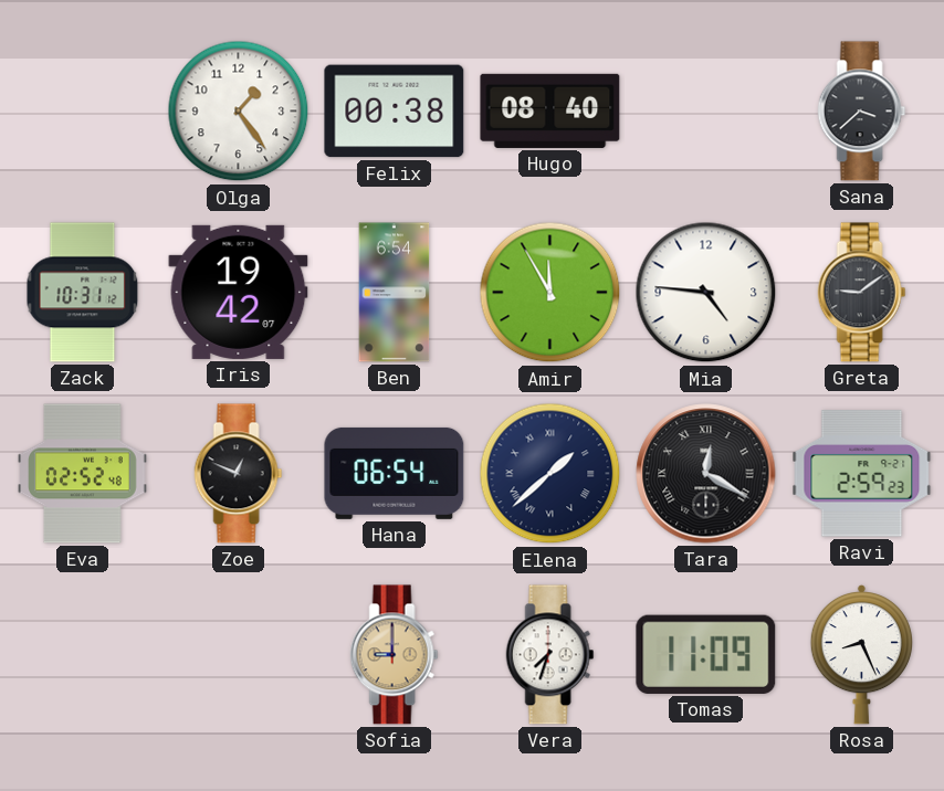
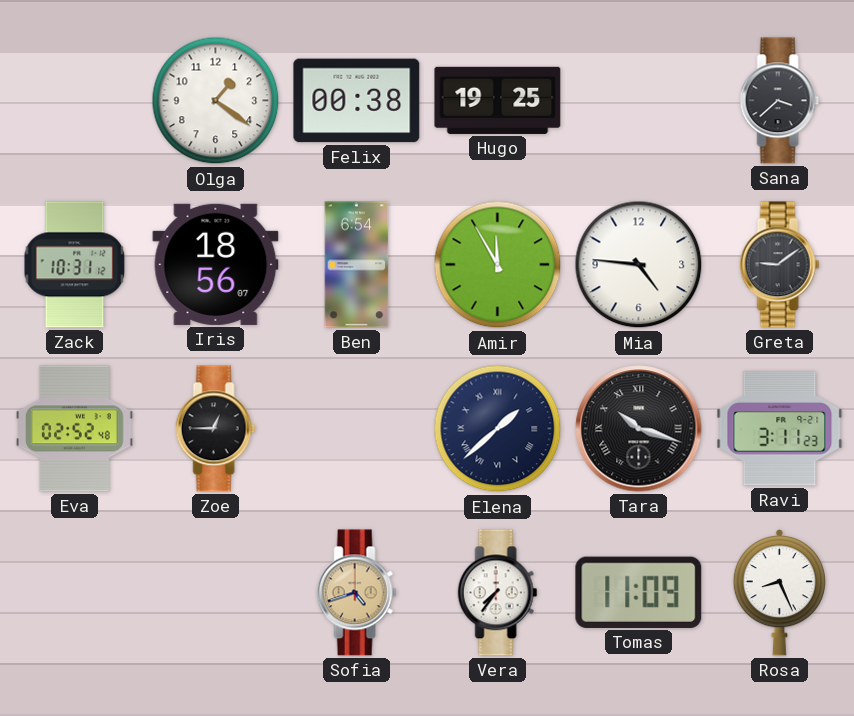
Olga: 1:24 -> 1:21 (216, 101)
Hugo: 08:40 -> 19:25 (498, 100)
Iris: 19:42 -> 18:56 (216, 264)
Zoe: 12:49 -> 12:45 (216, 429)
Hana: 06:54 -> none (395, 473)
Tara: 12:20 -> 10:18 (639, 429)
Ravi: 2:59 -> 3:11 (780, 429)
Sofia: 9:00 -> 4:42 (357, 593)
Vera: 7:33 -> 7:36 (498, 593)
